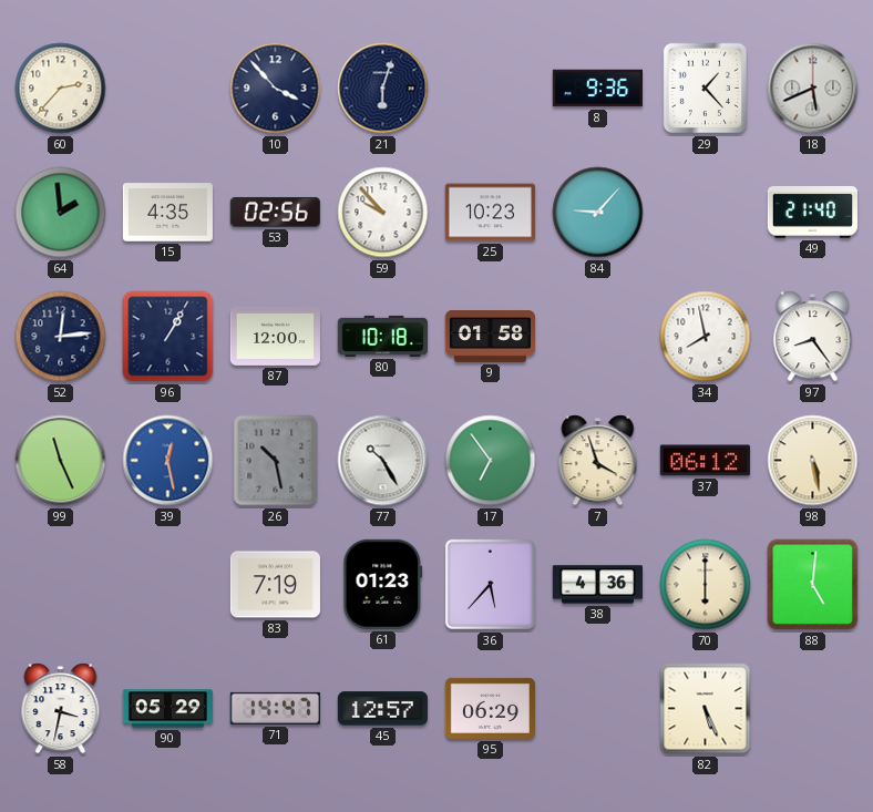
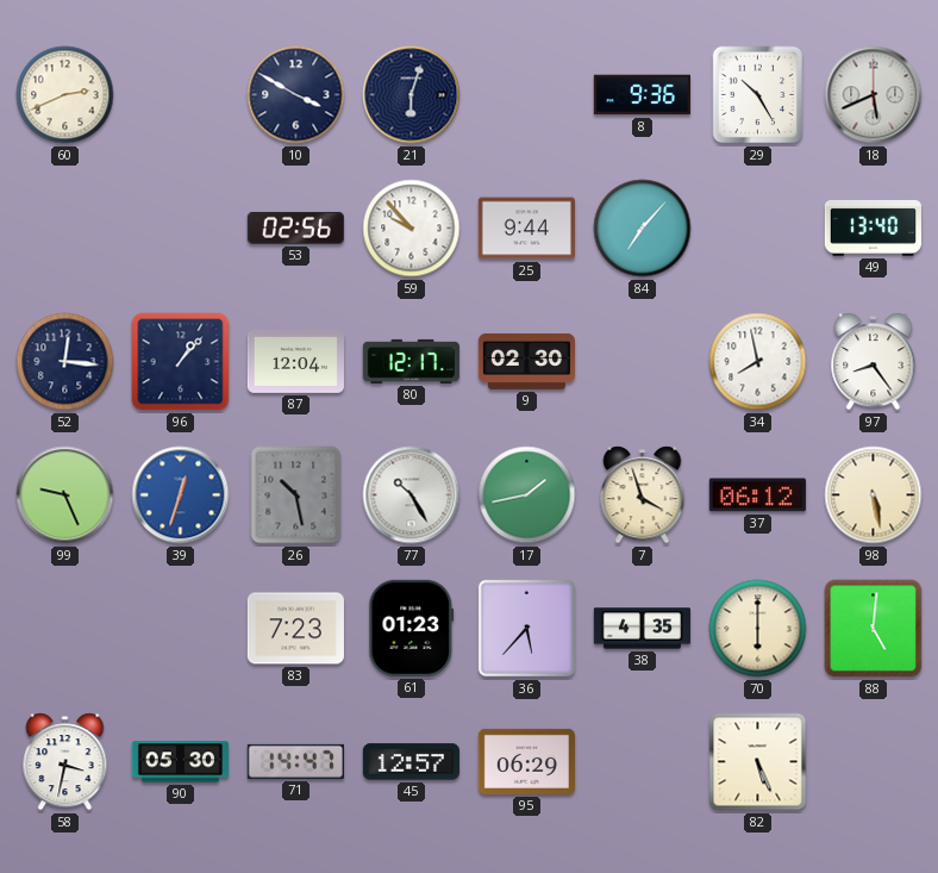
60: 2:37 -> 2:41 (65, 95)
10: 3:53 -> 3:50 (296, 95)
29: 1:23 -> 10:25 (758, 95)
64: 1:59 -> none (61, 213)
15: 4:35 -> none (167, 213)
25: 10:23 -> 9:44 (526, 229)
84: 9:07 -> 7:07 (643, 229)
49: 21:40 -> 13:40 (873, 227)
52: 12:14 -> 12:16 (65, 362)
96: 1:05 -> 1:07 (181, 362)
87: 12:00 -> 12:04 (295, 361)
80: 10:18 -> 12:17 (411, 361)
9: 01:58 -> 02:30 (526, 361)
99: 11:26 -> 9:26 (65, 495)
39: 12:28 -> 12:33 (181, 495)
17: 6:54 -> 1:43 (527, 495)
83: 7:19 -> 7:23 (295, 629)
38: 4:36 -> 4:35 (642, 629)
90: 05:29 -> 05:30 (180, 762)
